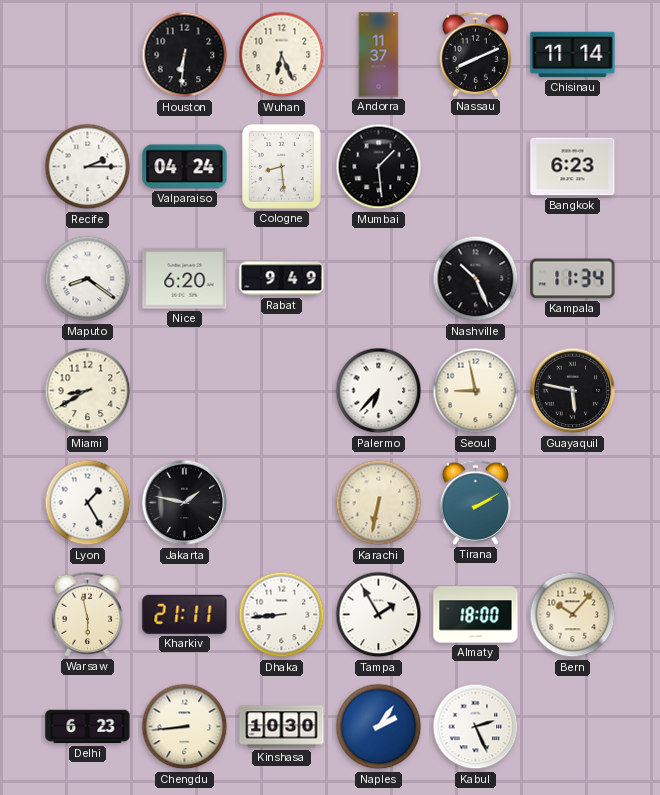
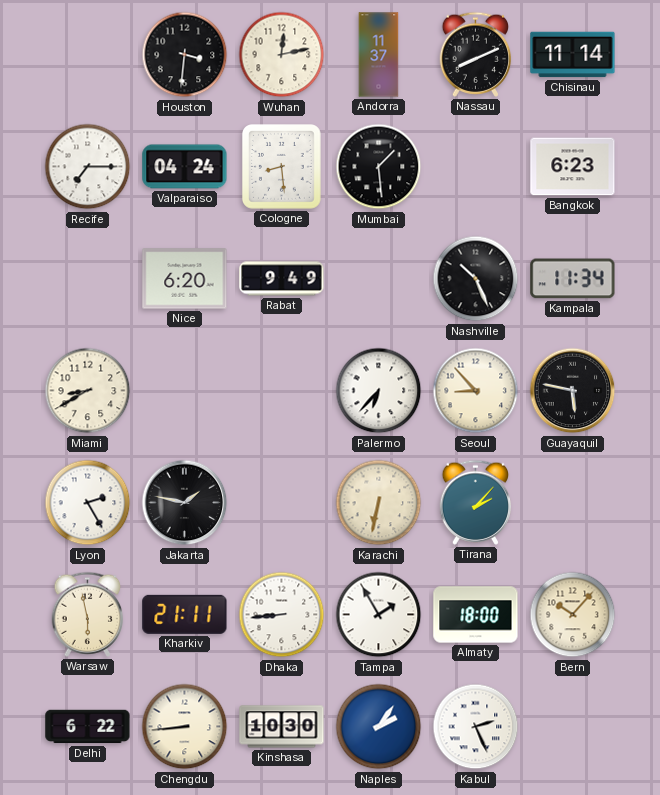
Houston: 6:31 -> 3:31 (185, 55)
Wuhan: 6:26 -> 12:13 (282, 55)
Recife: 2:15 -> 7:15 (88, 167)
Maputo: 8:21 -> none (88, 279)
Seoul: 8:58 -> 8:53 (476, 391)
Lyon: 1:25 -> 2:25 (88, 503)
Tirana: 2:10 -> 2:07 (476, 502)
Delhi: 6:23 -> 6:22 (88, 727)
